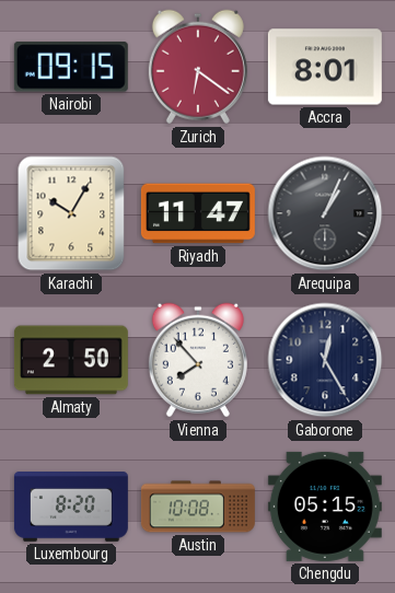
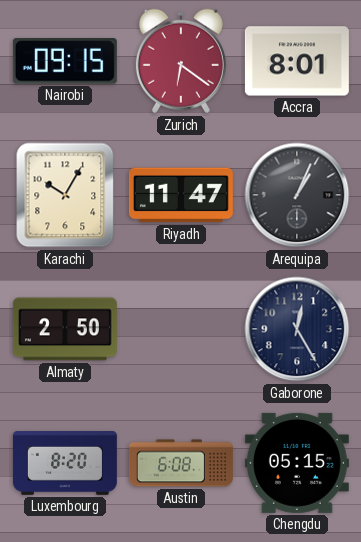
Vienna: 7:53 -> none (198, 360)
Austin: 10:08 -> 6:08 (181, 463)
